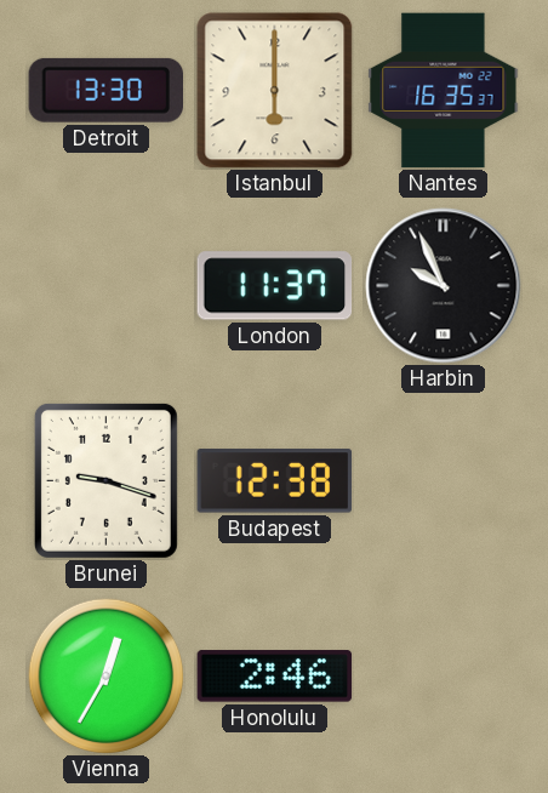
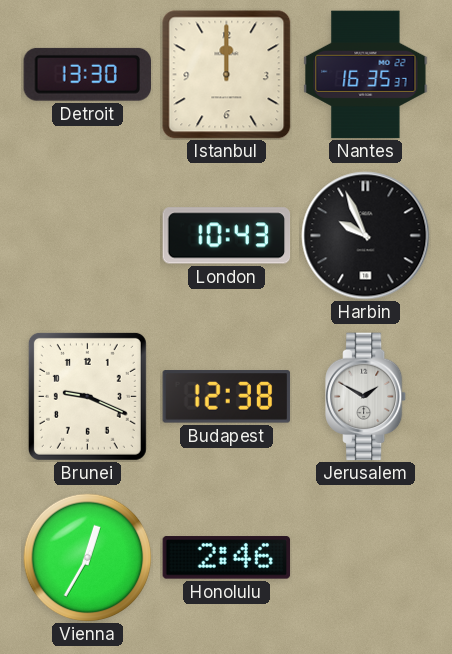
Istanbul: 6:00 -> 12:00 (227, 75)
London: 11:37 -> 10:43 (227, 236)
Brunei: 9:18 -> 9:19 (87, 396)
Jerusalem: none -> 1:50 (367, 397)
